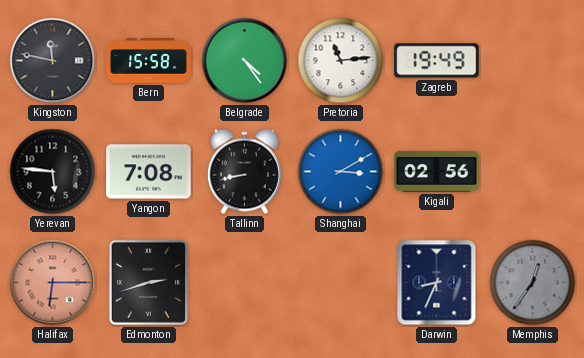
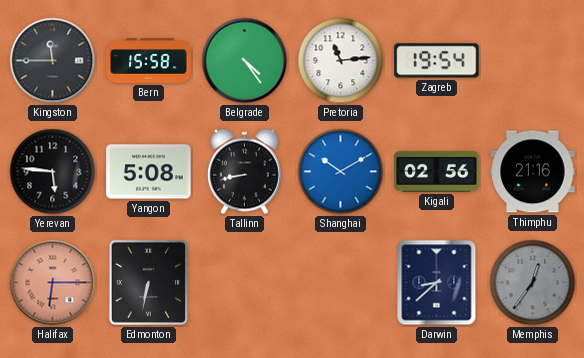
Kingston: 11:47 -> 11:45 (53, 61)
Zagreb: 19:49 -> 19:54 (437, 61)
Yangon: 7:08 -> 5:08 (149, 172)
Shanghai: 3:10 -> 10:10 (341, 172)
Thimphu: none -> 21:16 (533, 172)
Edmonton: 2:42 -> 6:32 (148, 282)
Darwin: 8:34 -> 8:38 (437, 283)
